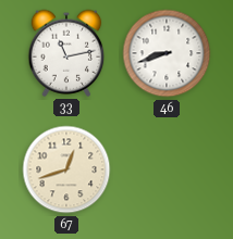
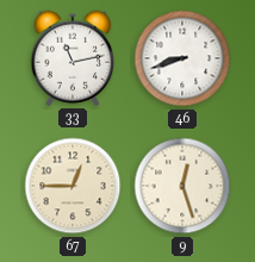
67: 12:42 -> 12:45 (73, 186)
9: none -> 12:27 (182, 186)
